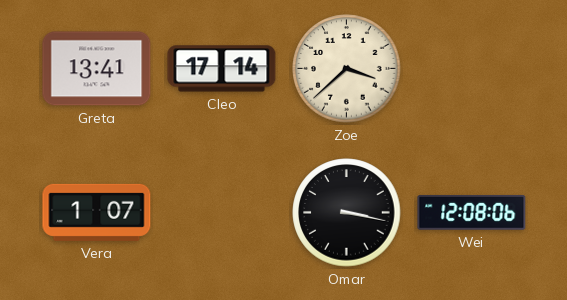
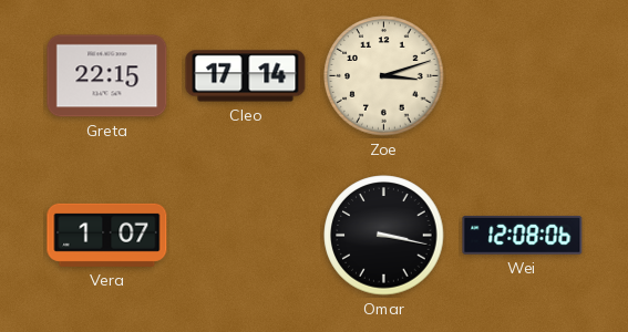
Greta: 13:41 -> 22:15 (107, 76)
Zoe: 3:38 -> 3:12 (384, 76)
